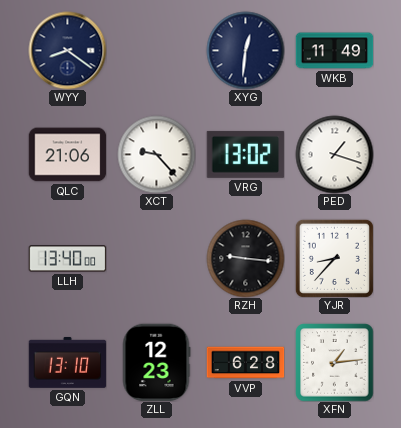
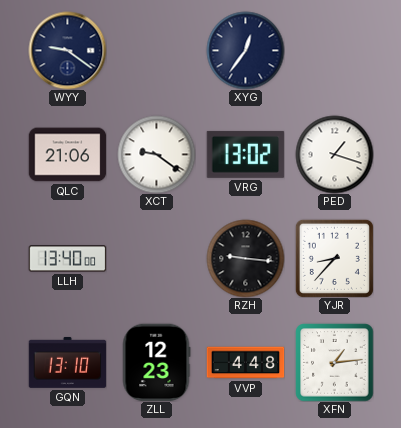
WYY: 8:21 -> 9:21 (67, 50)
XYG: 12:31 -> 12:36 (245, 50)
WKB: 11:49 -> none (334, 51)
XCT: 9:23 -> 9:21 (156, 154)
VVP: 6:28 -> 4:48 (245, 363)
